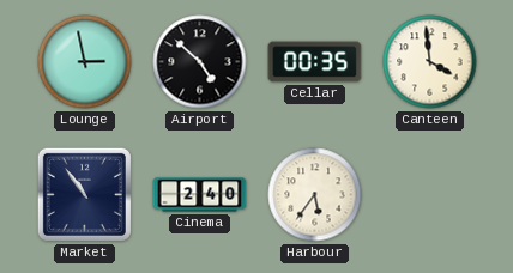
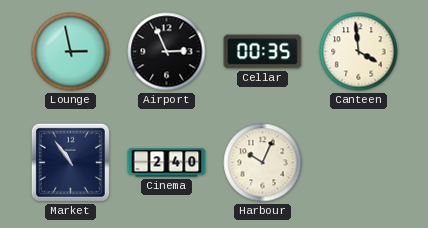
Airport: 4:52 -> 2:56 (167, 52)
Harbour: 5:36 -> 10:04 (263, 163)
